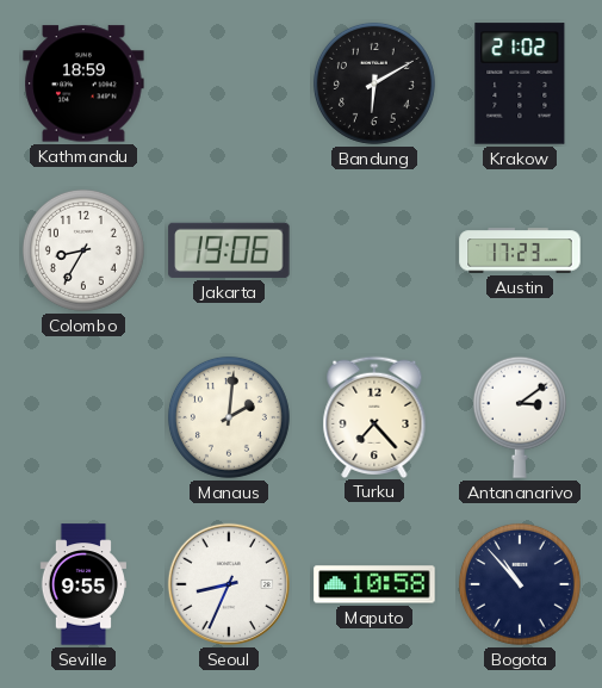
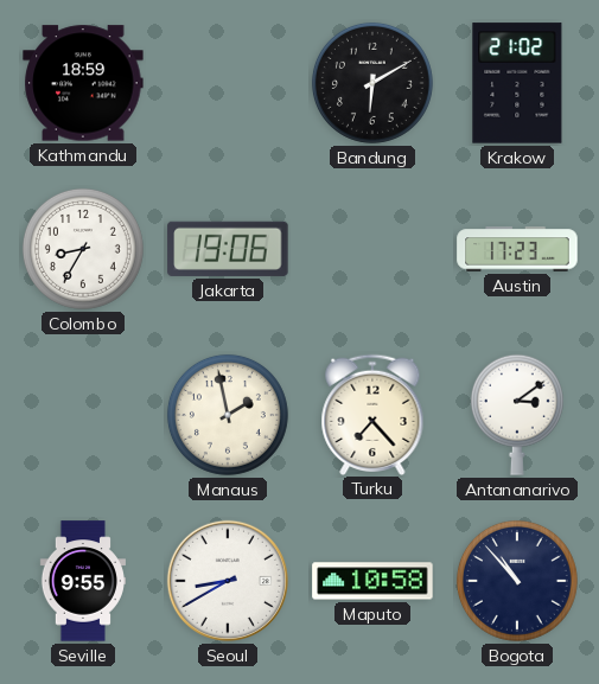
Manaus: 2:01 -> 1:58 (228, 415)
Seoul: 8:34 -> 8:40 (228, 581)
